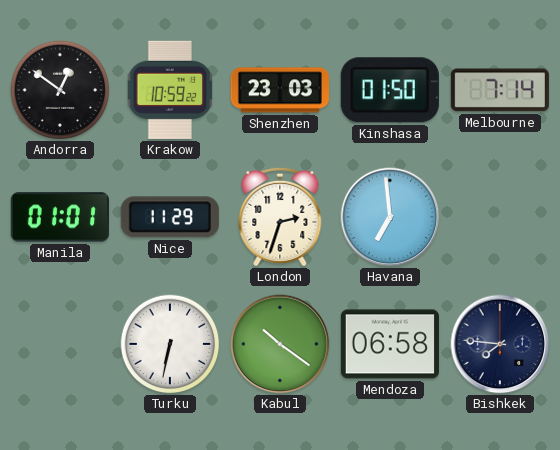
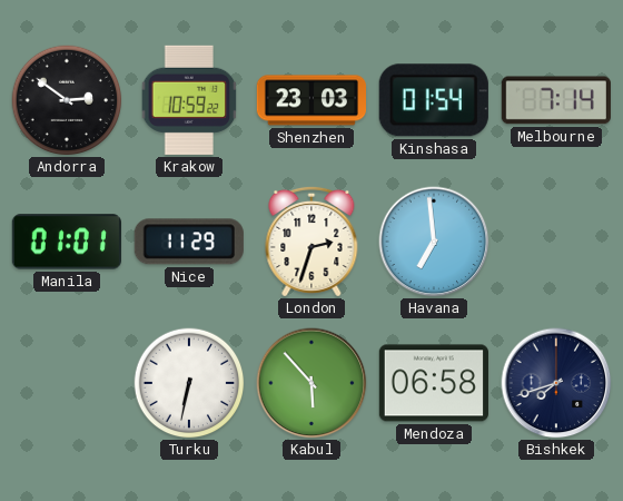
Andorra: 12:51 -> 2:51 (67, 100)
Kinshasa: 01:50 -> 01:54 (434, 100)
Kabul: 10:21 -> 5:53 (311, 383)
Bishkek: 7:46 -> 7:42 (556, 383)
